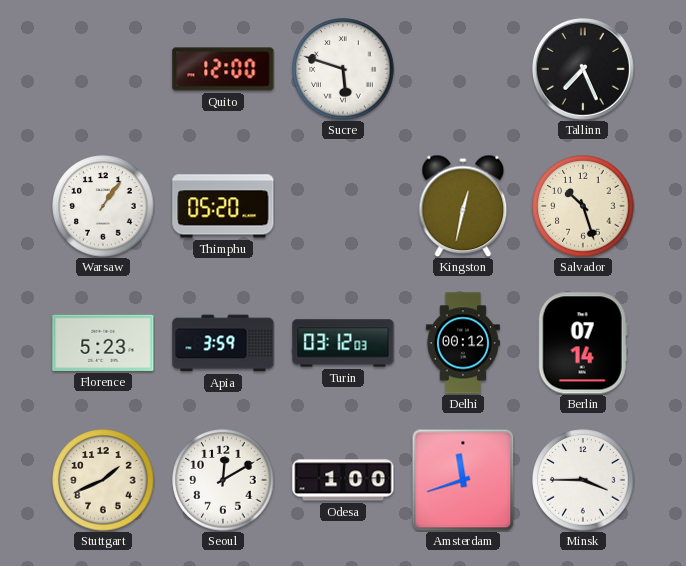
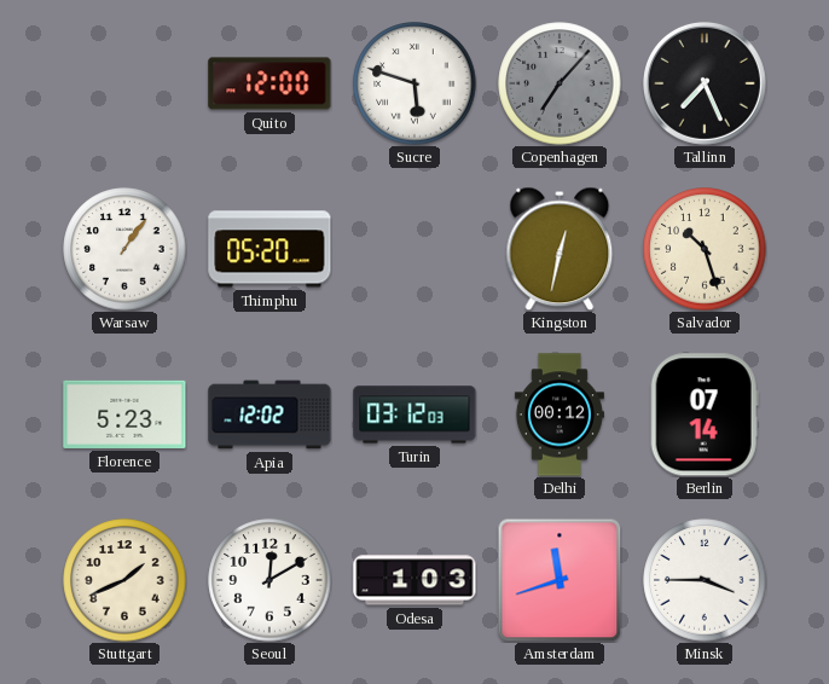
Copenhagen: none -> 7:07 (560, 83)
Apia: 3:59 -> 12:02 (269, 415)
Odesa: 1:00 -> 1:03 (414, 580)
